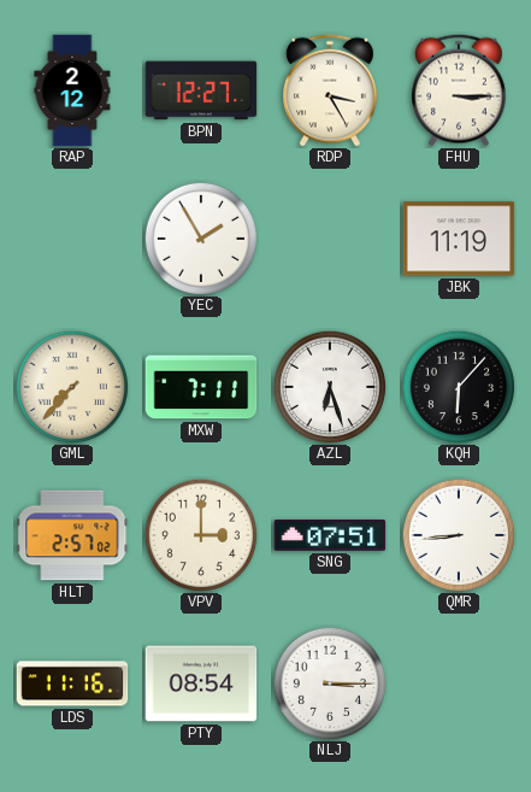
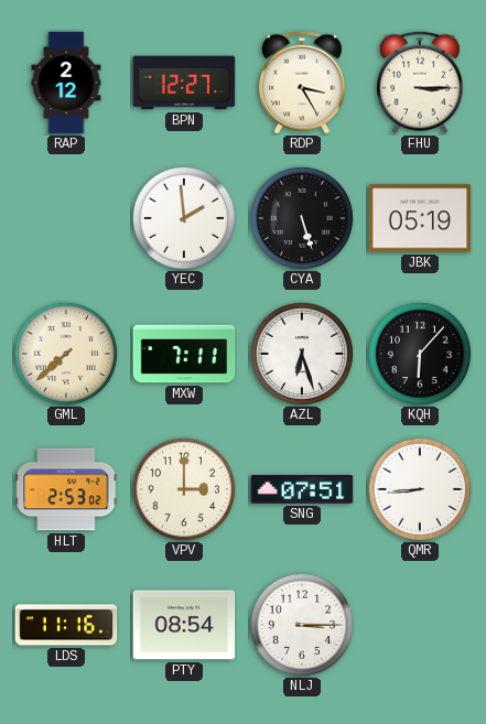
YEC: 1:55 -> 1:59 (184, 218)
CYA: none -> 5:27 (302, 218)
JBK: 11:19 -> 05:19 (420, 218)
GML: 7:37 -> 7:38 (66, 354)
HLT: 2:57 -> 2:53 (66, 489)
